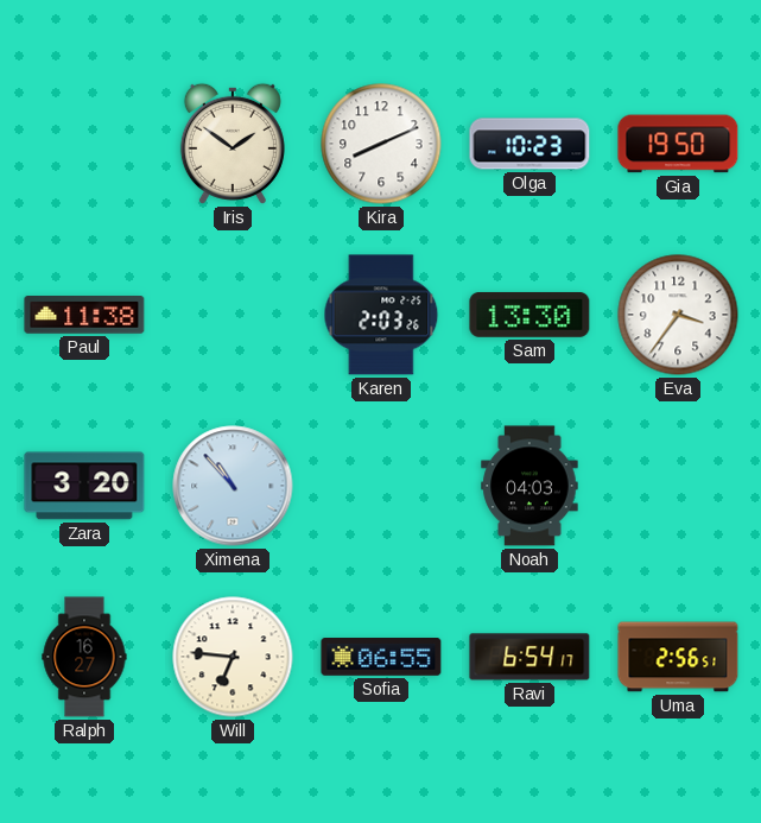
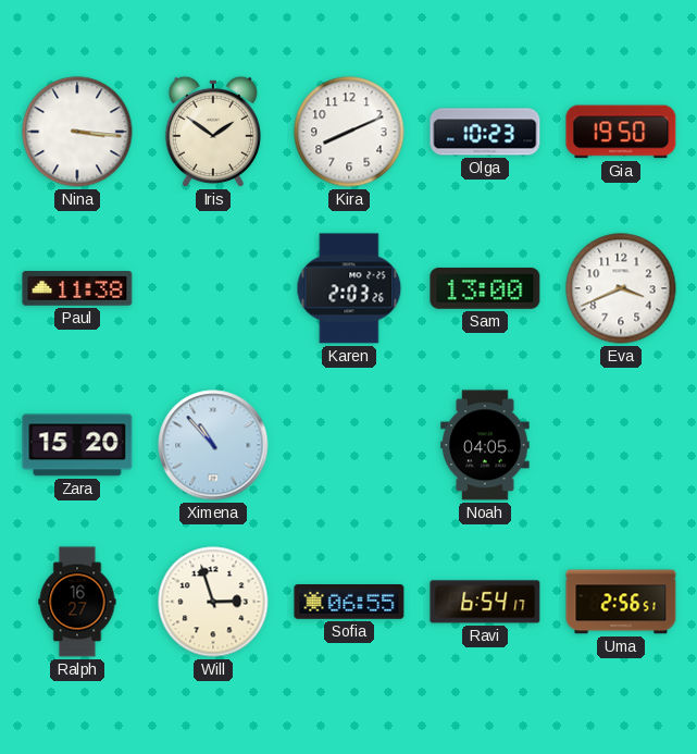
Nina: none -> 3:16 (77, 132)
Sam: 13:30 -> 13:00 (485, 288)
Eva: 3:36 -> 3:41 (621, 288)
Zara: 3:20 -> 15:20 (77, 445)
Noah: 04:03 -> 04:05 (485, 445)
Will: 6:46 -> 2:57 (213, 602)
